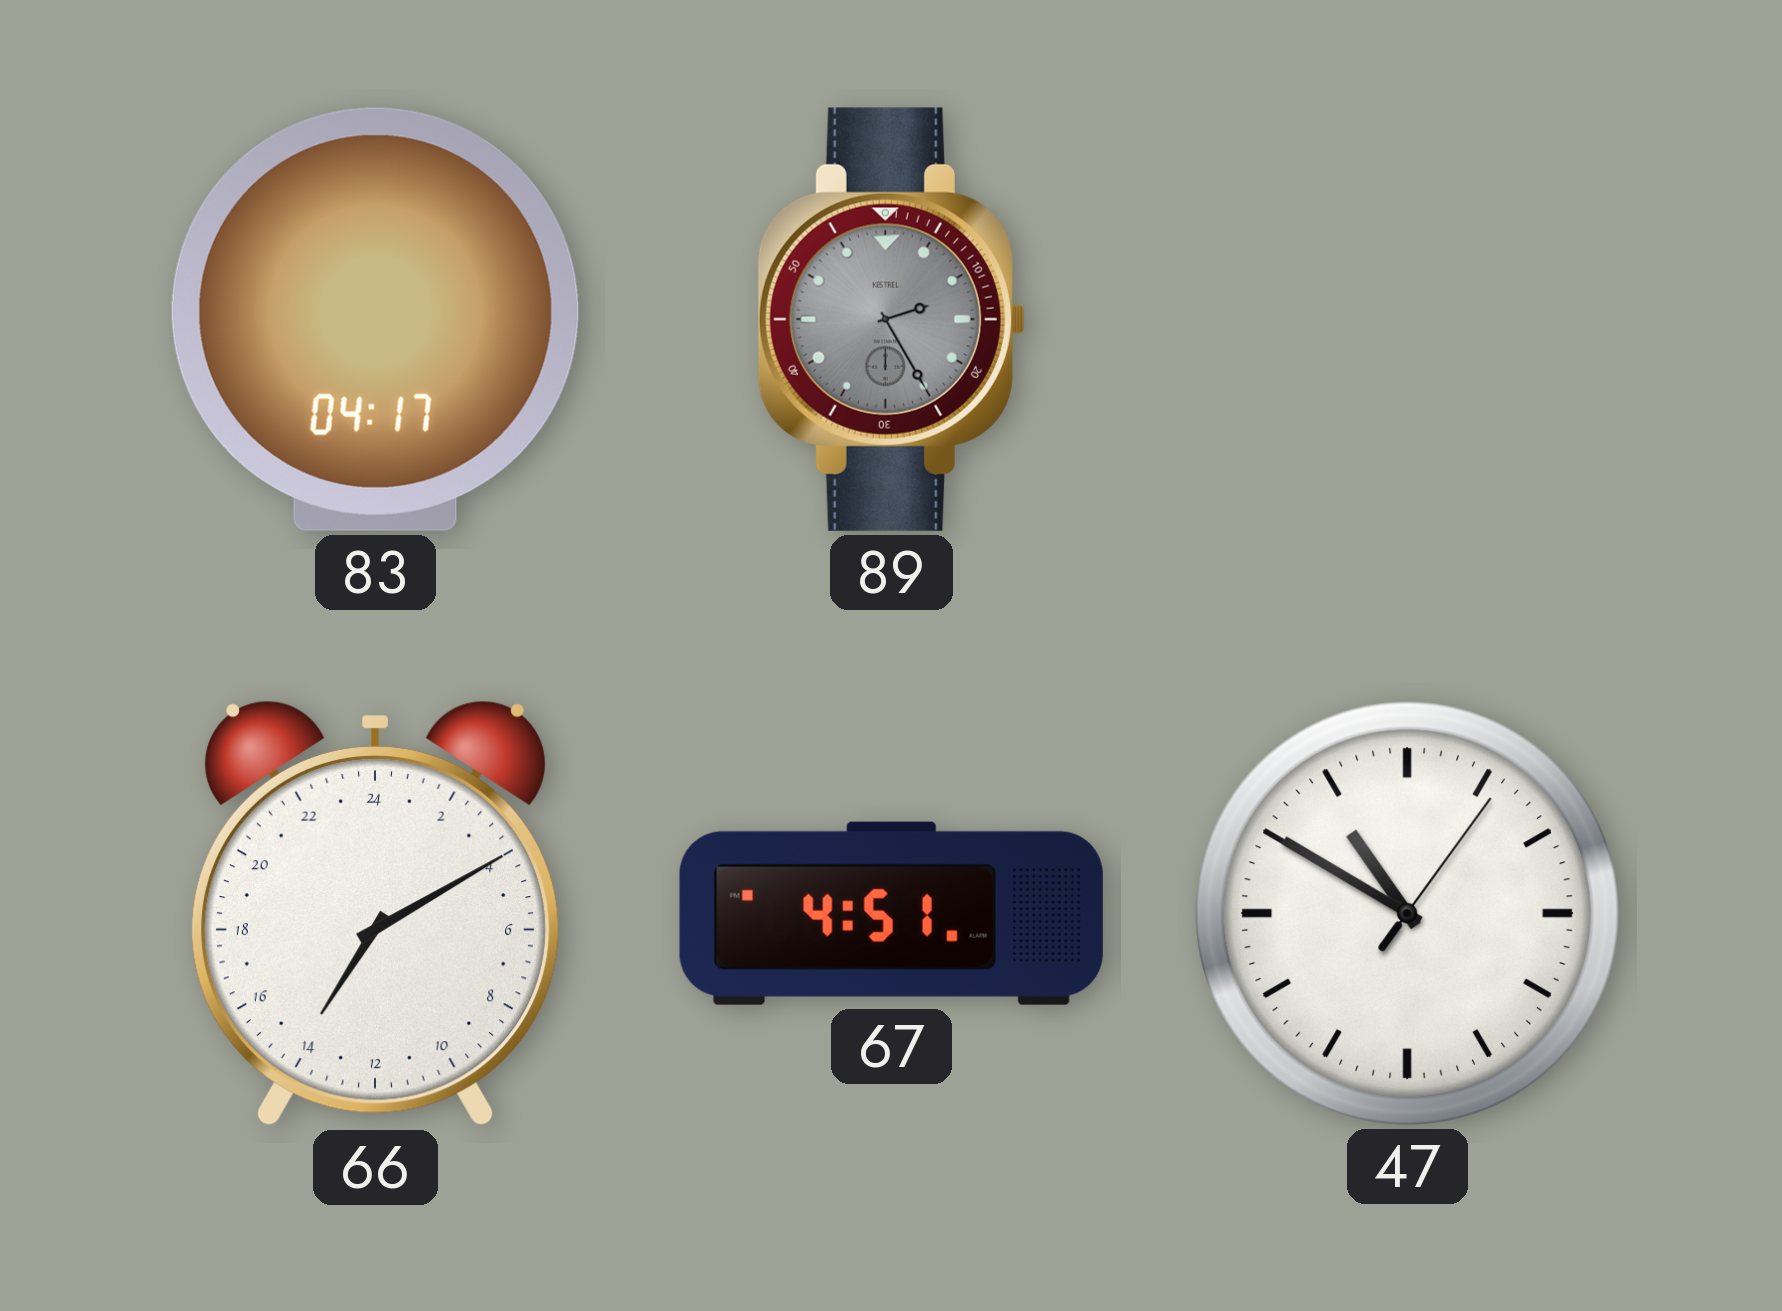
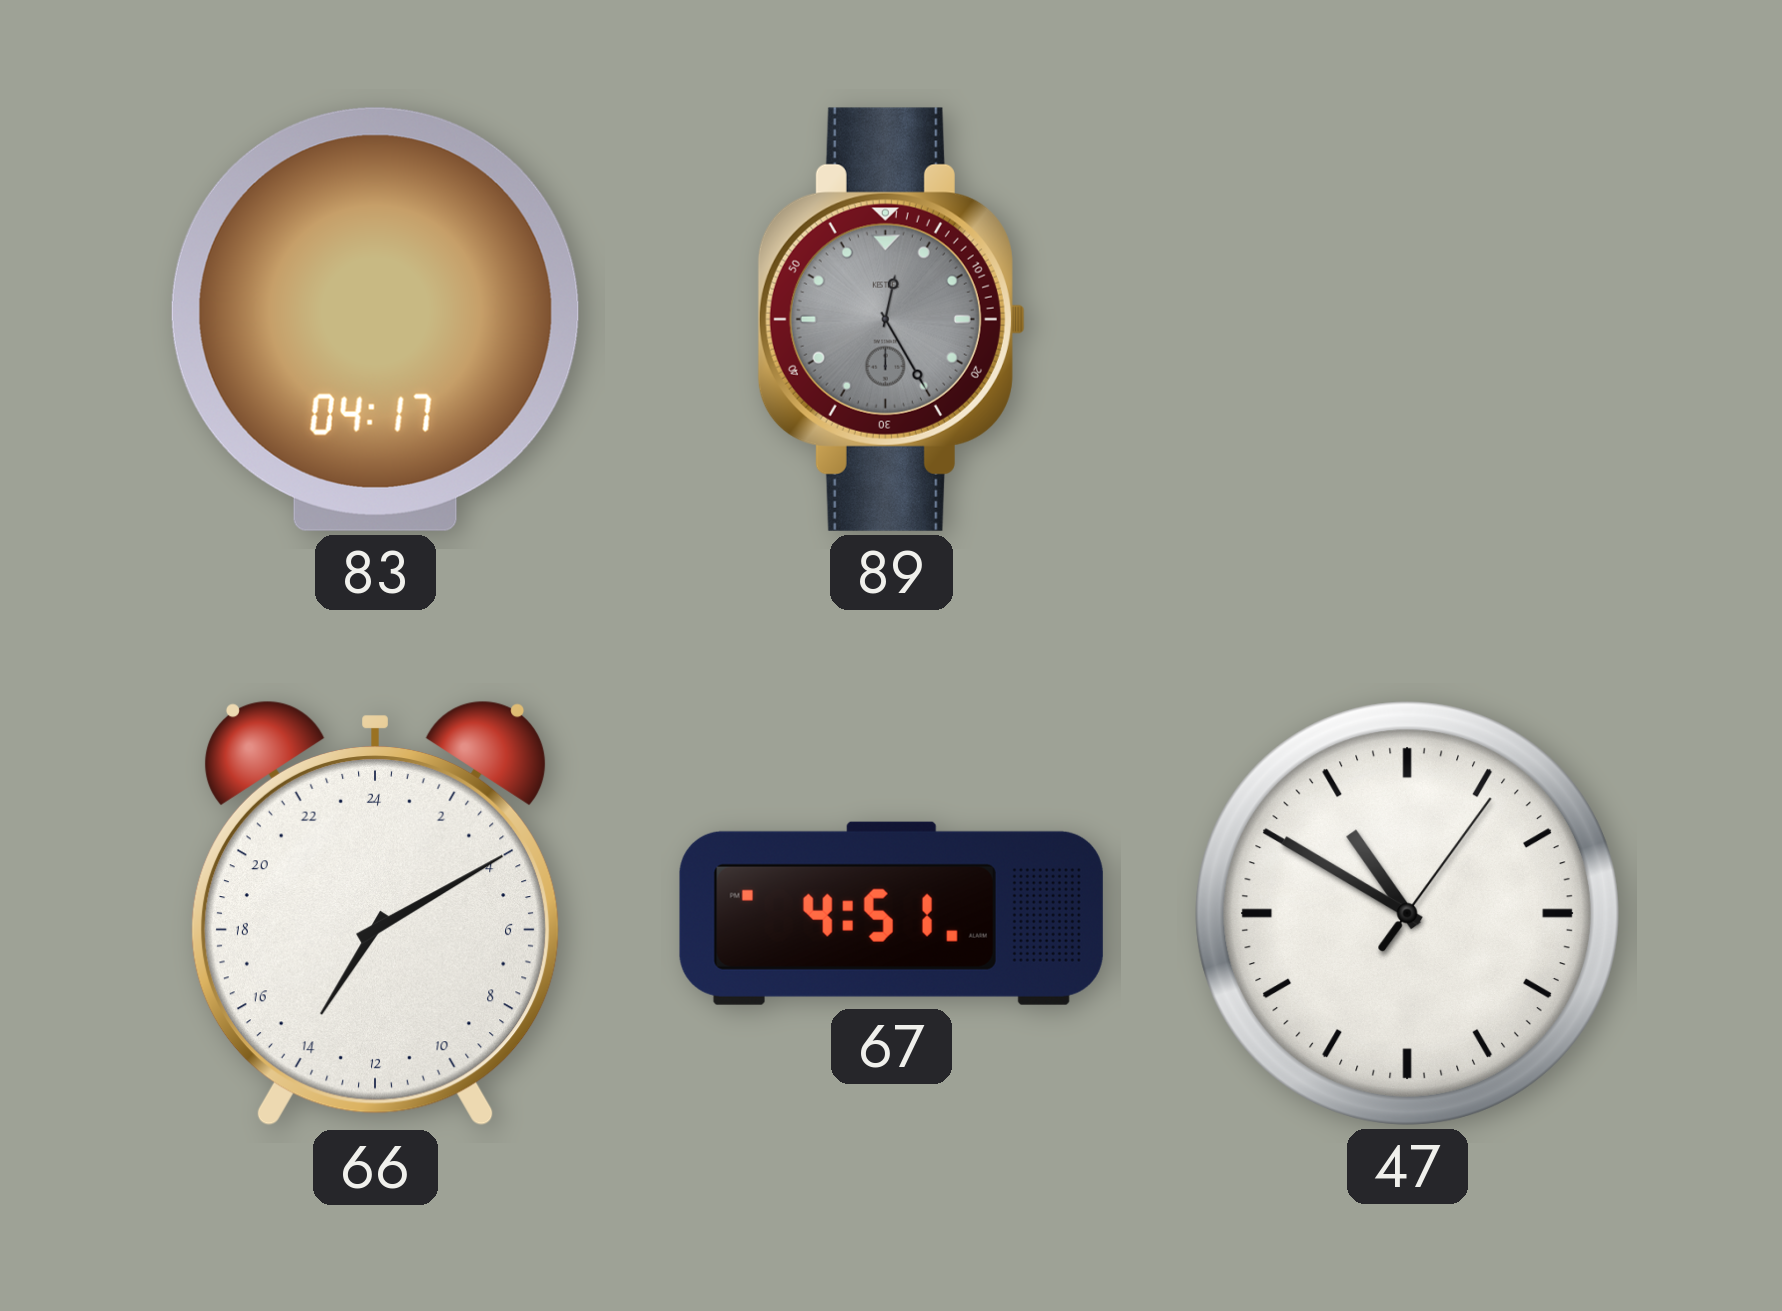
89: 2:25 -> 12:25 (891, 319)
